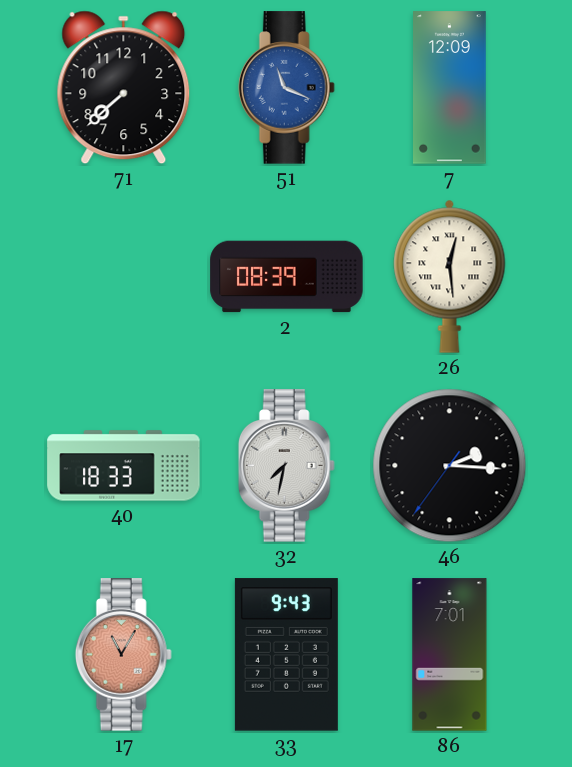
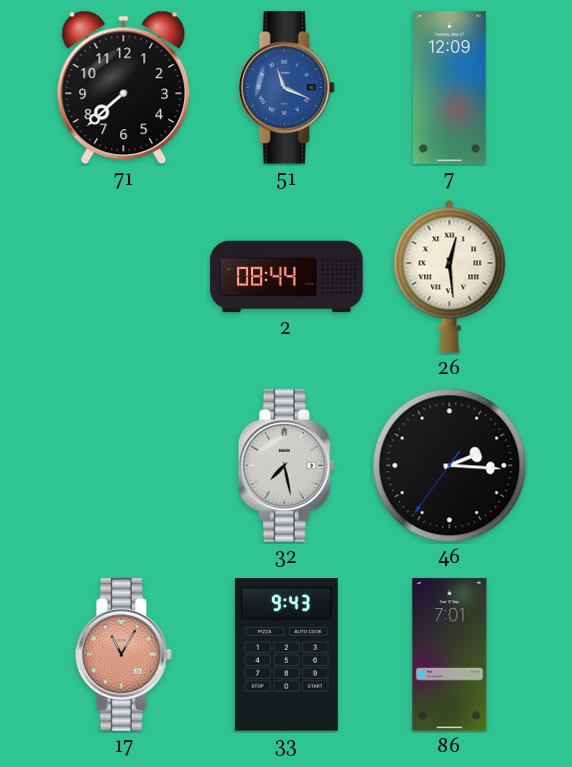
2: 08:39 -> 08:44 (287, 277)
40: 18:33 -> none (124, 466)
32: 7:32 -> 7:28 (286, 466)
